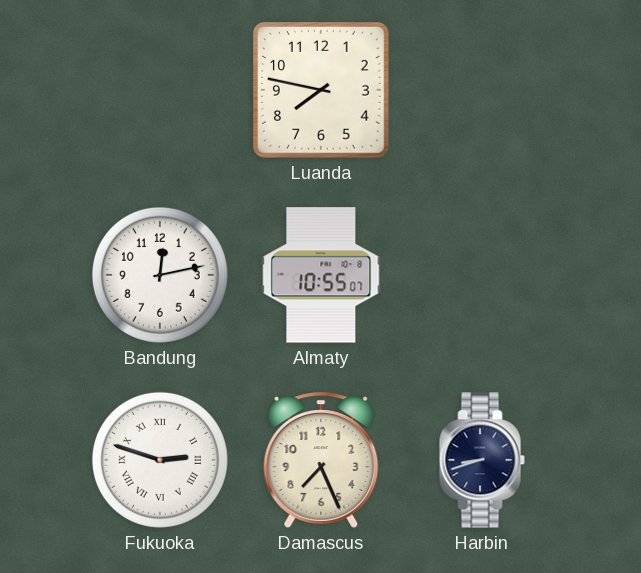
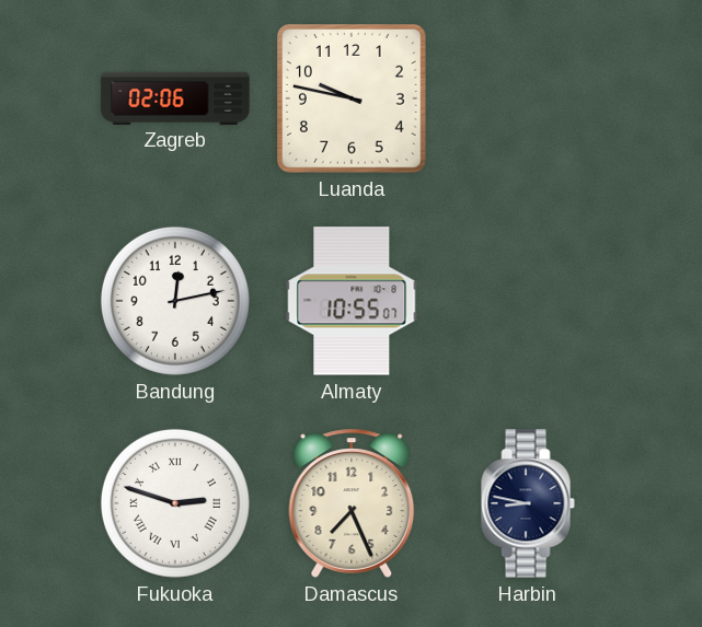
Zagreb: none -> 02:06 (175, 97)
Luanda: 7:47 -> 9:47 (352, 98)
Harbin: 8:42 -> 8:47 (528, 503)
